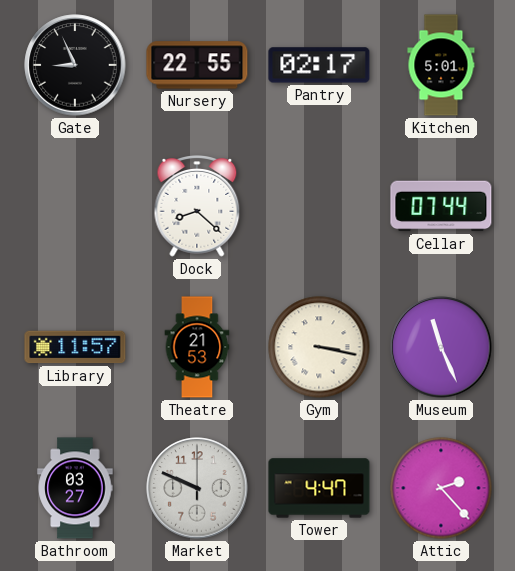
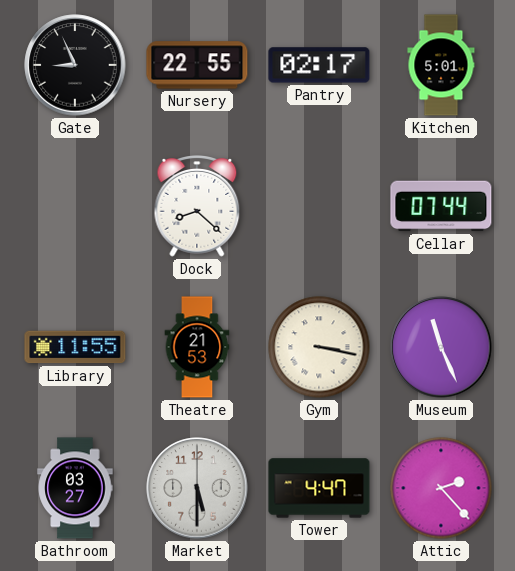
Library: 11:57 -> 11:55 (75, 347)
Market: 9:49 -> 5:30 (197, 488)
